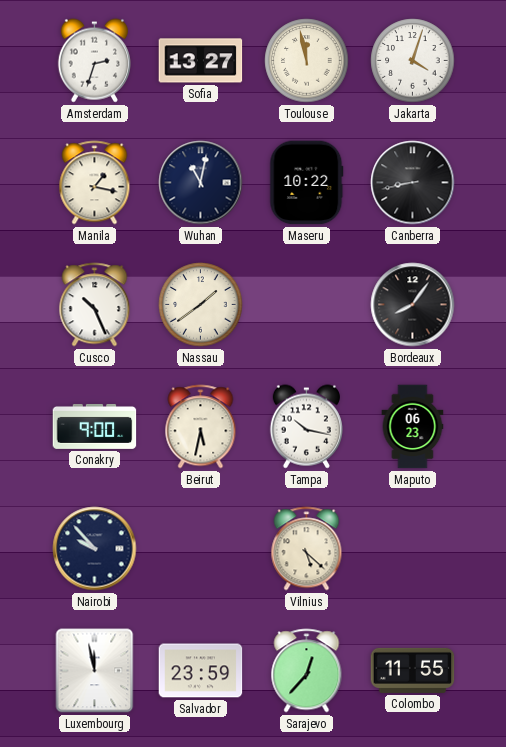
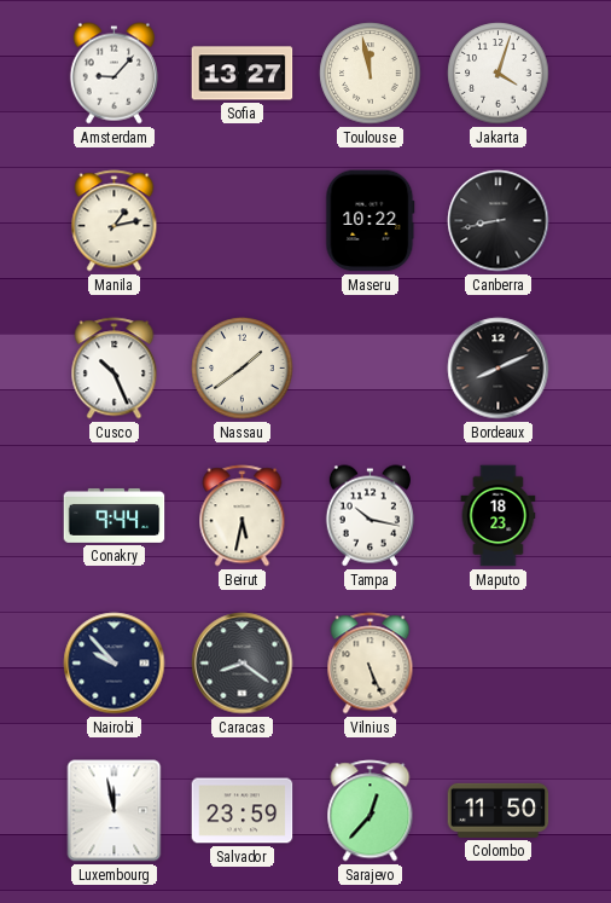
Amsterdam: 2:33 -> 9:07 (114, 74)
Manila: 1:17 -> 1:13 (115, 221)
Wuhan: 11:02 -> none (201, 183)
Bordeaux: 8:06 -> 8:11 (499, 369)
Conakry: 9:00 -> 9:44 (115, 515)
Maputo: 06:23 -> 18:23 (499, 516)
Caracas: none -> 8:21 (243, 664)
Vilnius: 5:22 -> 5:26 (371, 664)
Colombo: 11:55 -> 11:50 (499, 810)
